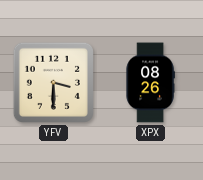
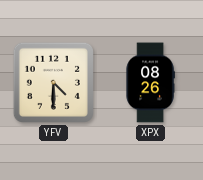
YFV: 3:30 -> 4:30 (53, 82)
